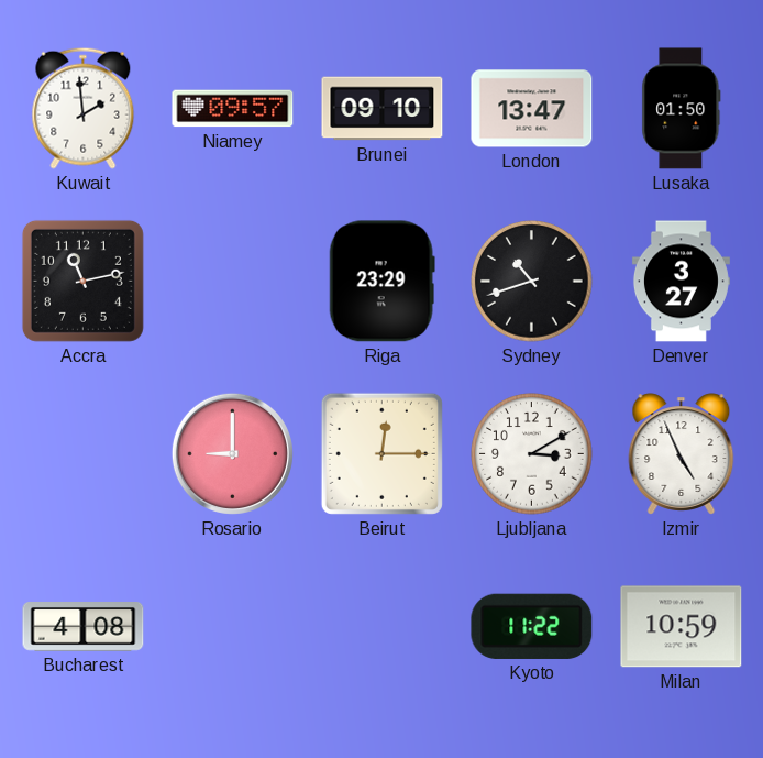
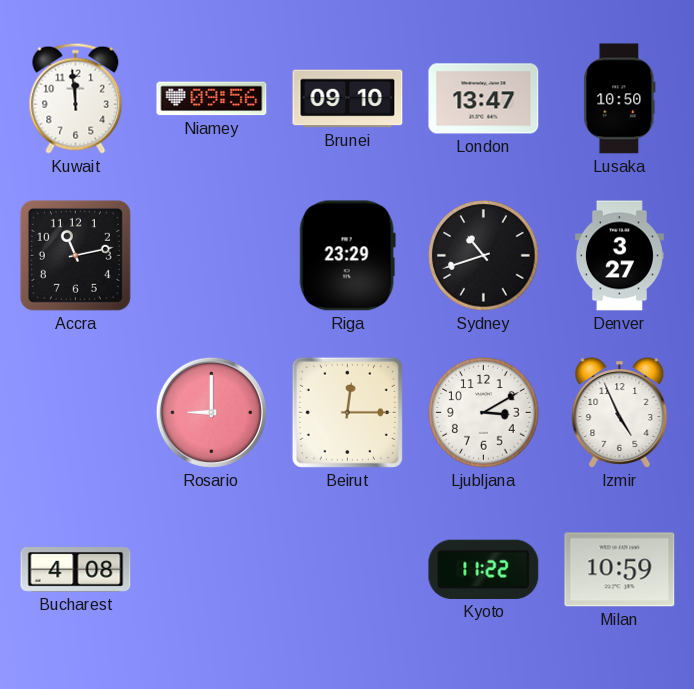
Kuwait: 1:59 -> 11:59 (76, 98)
Niamey: 09:57 -> 09:56 (212, 99)
Lusaka: 01:50 -> 10:50 (620, 99)
